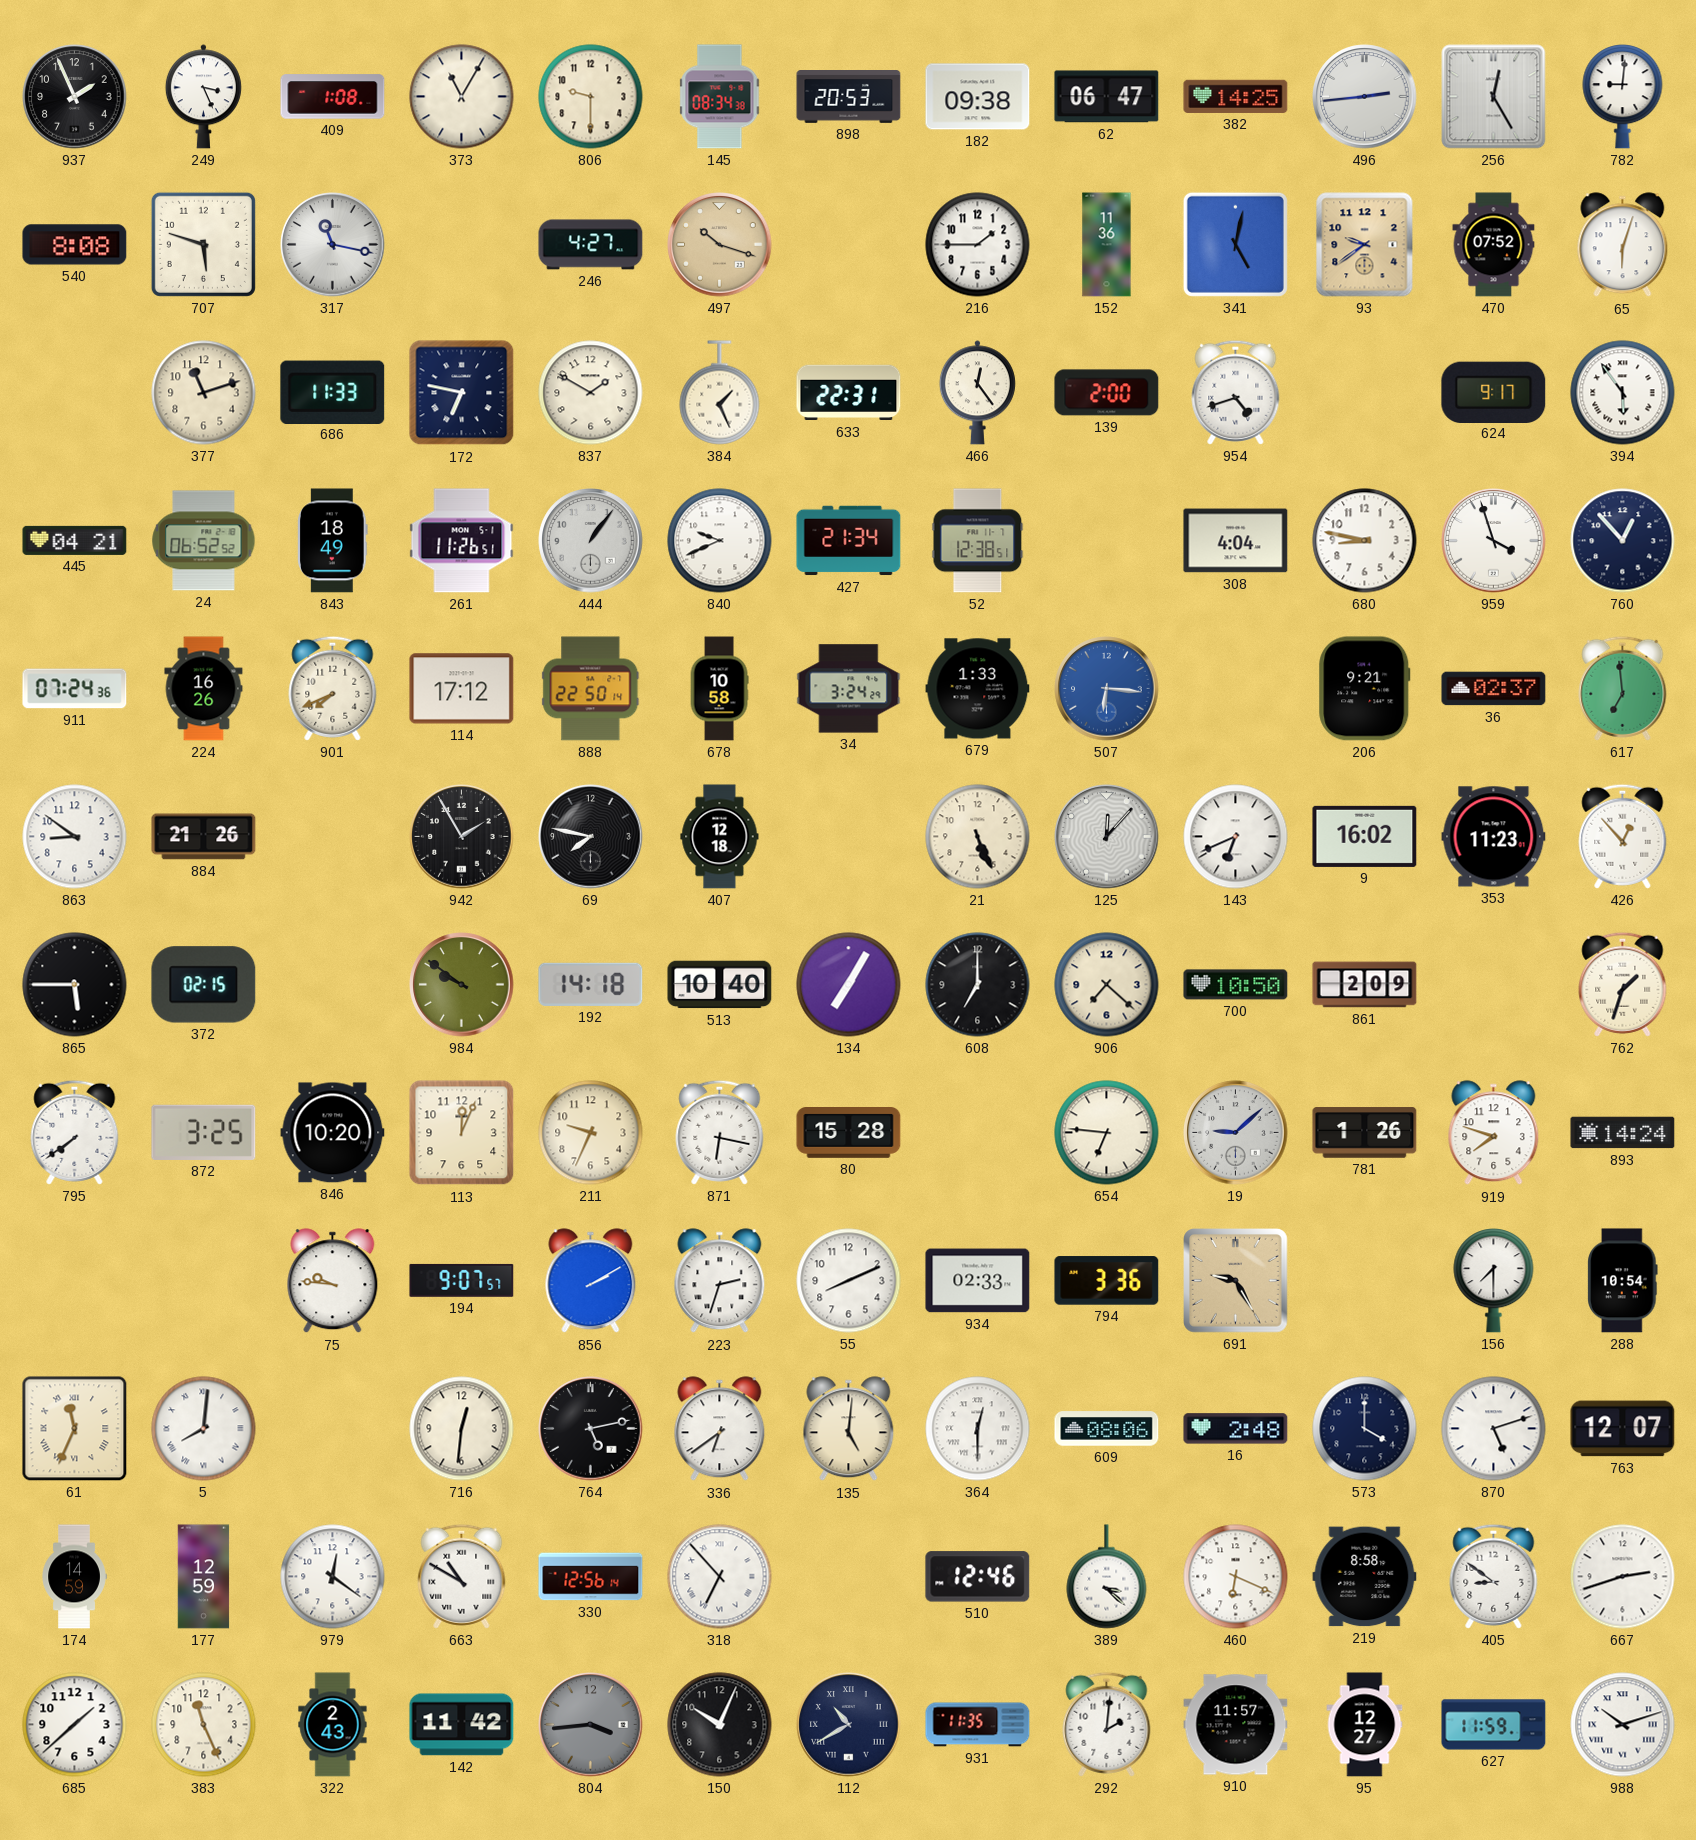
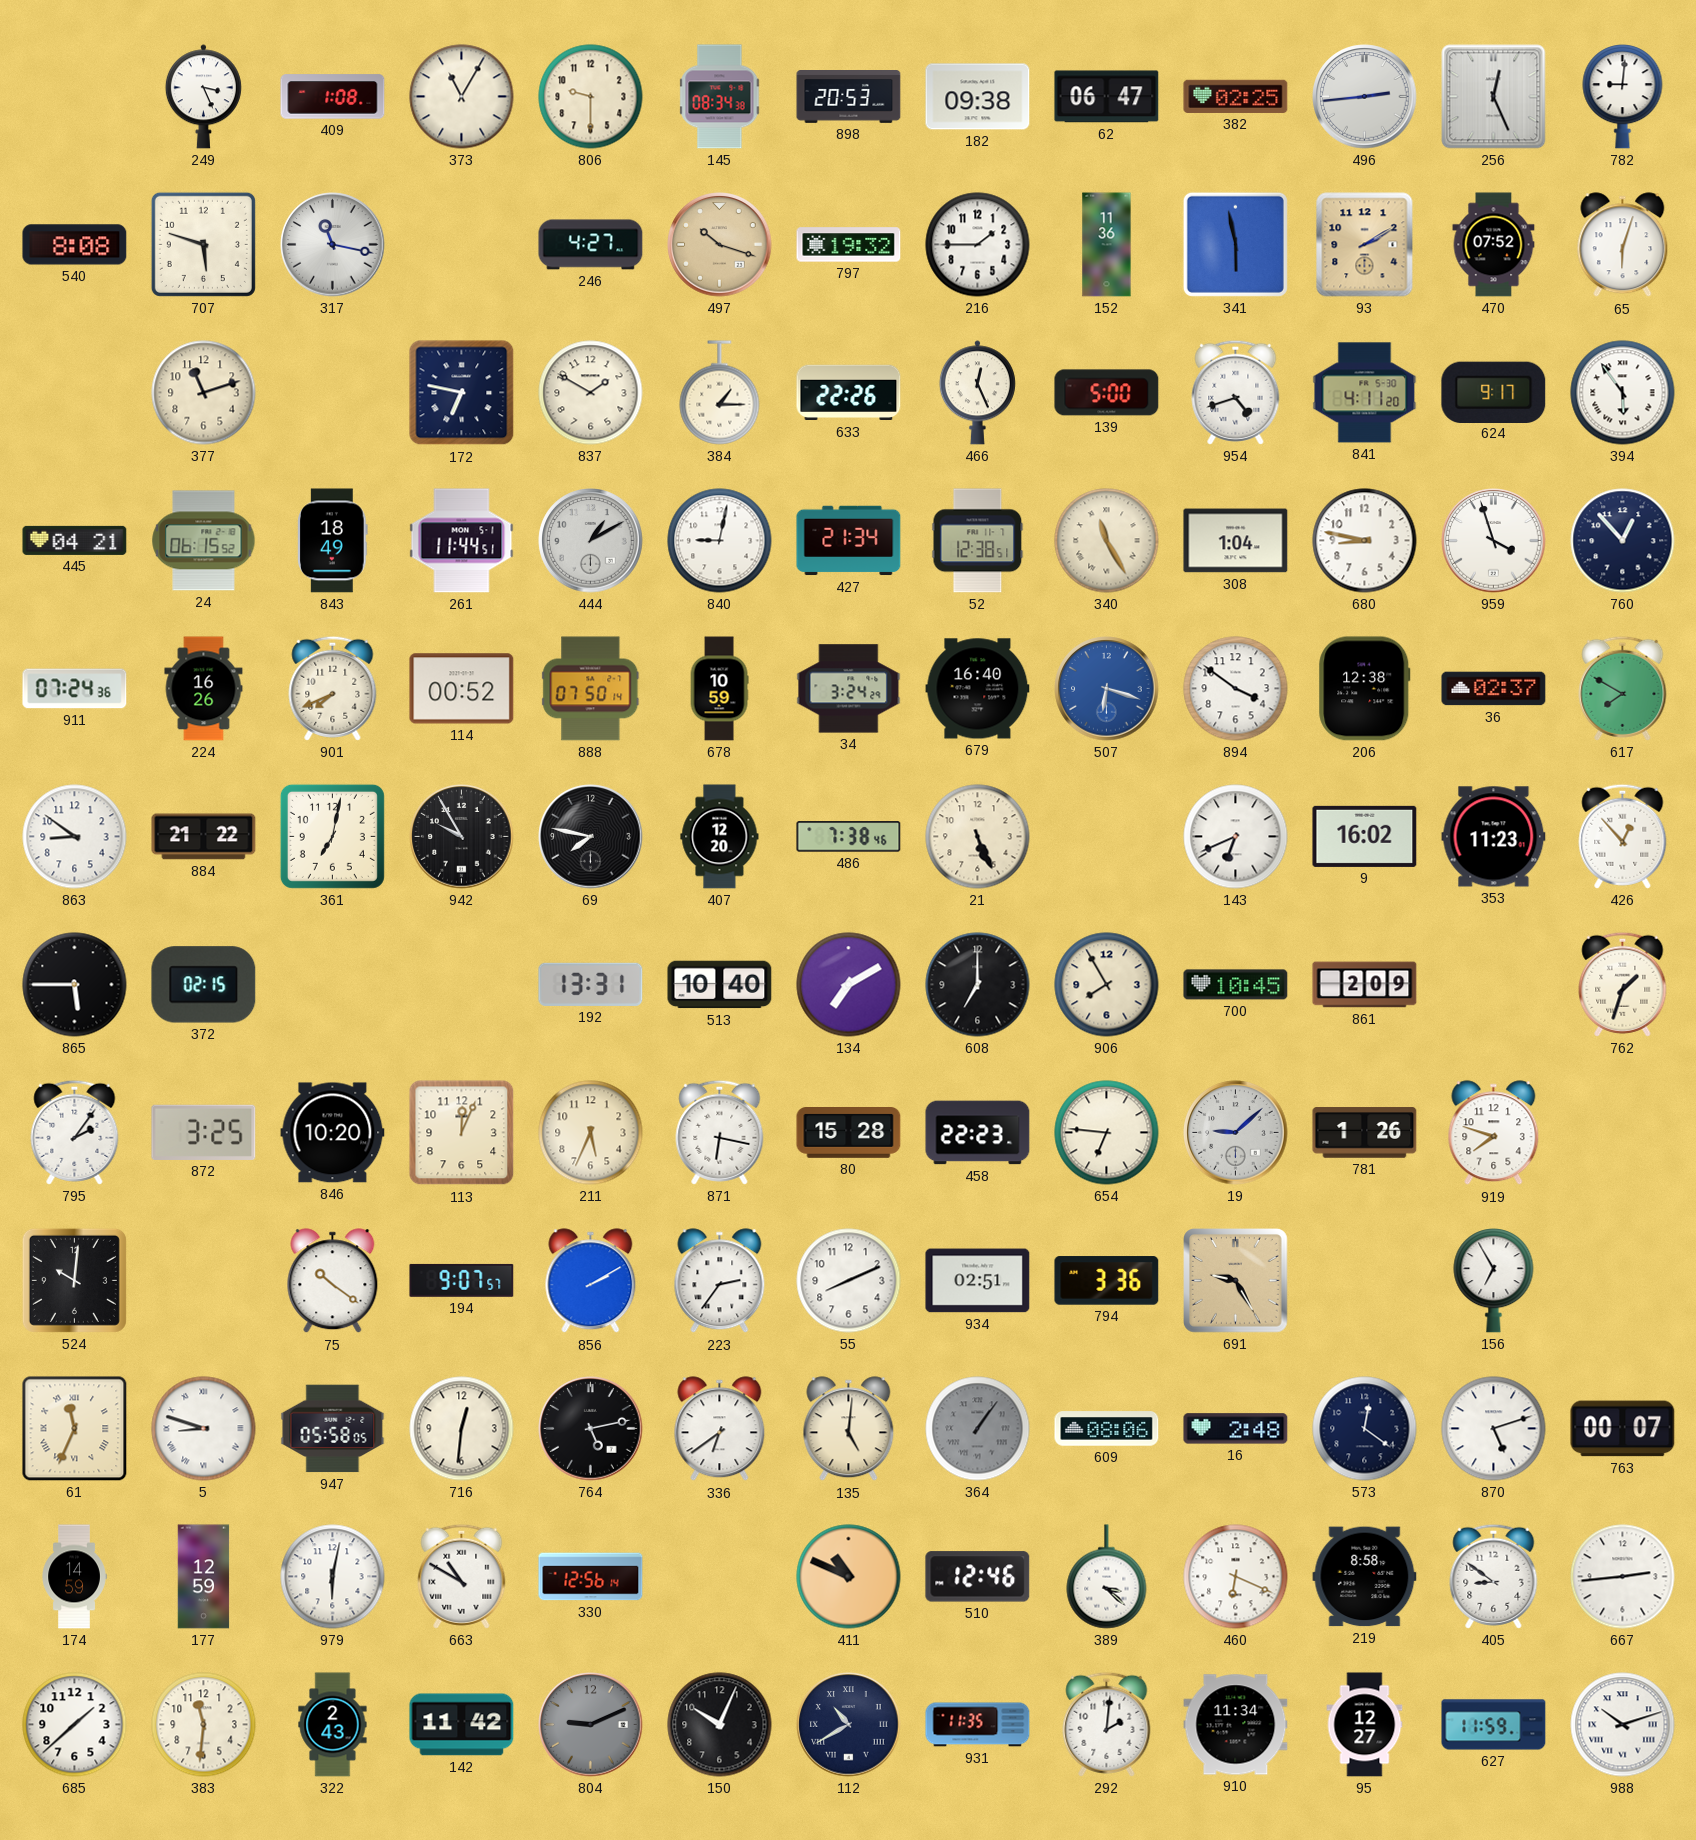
937: 1:56 -> none (75, 97)
382: 14:25 -> 02:25 (1236, 96)
256: 12:25 -> 12:26 (1494, 97)
797: none -> 19:32 (849, 245)
341: 5:02 -> 5:58 (1235, 244)
93: 9:39 -> 2:10 (1365, 245)
686: 11:33 -> none (333, 392)
384: 1:26 -> 1:15 (720, 393)
633: 22:31 -> 22:26 (849, 393)
466: 12:24 -> 12:26 (977, 393)
139: 2:00 -> 5:00 (1107, 393)
841: none -> 4:11 (1365, 393)
24: 06:52 -> 06:15 (204, 541)
261: 11:26 -> 11:44 (462, 541)
444: 1:06 -> 1:10 (591, 541)
840: 9:41 -> 9:02 (720, 541)
340: none -> 11:25 (1107, 541)
308: 4:04 -> 1:04 (1236, 541)
114: 17:12 -> 00:52 (462, 689)
888: 22:50 -> 07:50 (591, 689)
678: 10:58 -> 10:59 (719, 689)
679: 1:33 -> 16:40 (978, 689)
507: 6:16 -> 6:18 (1107, 689)
894: none -> 3:51 (1236, 689)
206: 9:21 -> 12:38 (1365, 689)
617: 6:59 -> 7:50 (1623, 688)
884: 21:26 -> 21:22 (204, 837)
361: none -> 7:02 (332, 836)
942: 1:55 -> 9:55 (462, 837)
407: 12:18 -> 12:20 (720, 837)
486: none -> 7:38 (849, 837)
125: 12:07 -> none (1107, 837)
984: 9:51 -> none (462, 985)
192: 14:18 -> 13:31 (591, 984)
134: 7:05 -> 7:10 (849, 985)
906: 7:22 -> 7:55 (1107, 985)
700: 10:50 -> 10:45 (1236, 985)
795: 7:39 -> 2:06 (75, 1132)
211: 9:34 -> 5:34 (591, 1133)
458: none -> 22:23 (978, 1133)
893: 14:24 -> none (1623, 1133)
524: none -> 10:01 (74, 1280)
75: 9:46 -> 10:21 (333, 1281)
223: 2:33 -> 2:36 (720, 1281)
934: 02:33 -> 02:51 (978, 1281)
156: 7:30 -> 6:55 (1494, 1281)
288: 10:54 -> none (1623, 1281)
5: 8:01 -> 8:48 (204, 1429)
947: none -> 05:58 (333, 1429)
364: 12:30 -> 1:06 (978, 1429)
364 dial: white -> grey (978, 1429)
573: 4:00 -> 12:21 (1365, 1429)
763: 12:07 -> 00:07 (1623, 1429)
979: 12:21 -> 6:02 (333, 1577)
318: 6:53 -> none (720, 1577)
411: none -> 10:49 (849, 1577)
667: 2:42 -> 2:44 (1623, 1577)
383: 11:26 -> 11:31 (204, 1725)
804: 3:44 -> 9:11 (591, 1725)
910: 11:57 -> 11:34 (1236, 1725)
